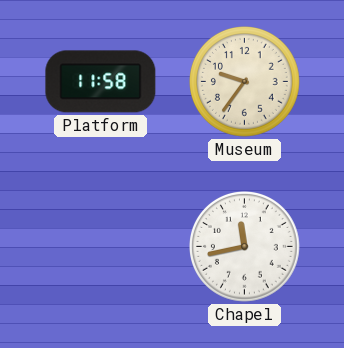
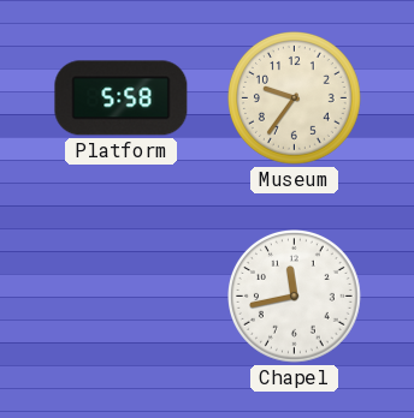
Platform: 11:58 -> 5:58 (122, 98)
